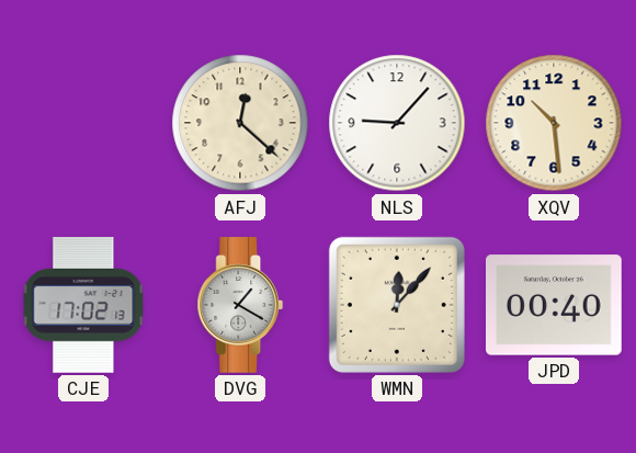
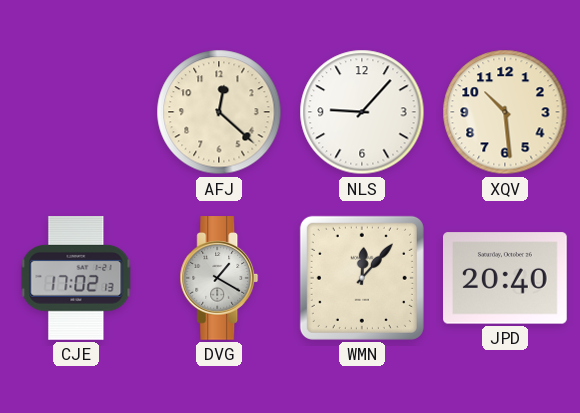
JPD: 00:40 -> 20:40 (506, 278)
